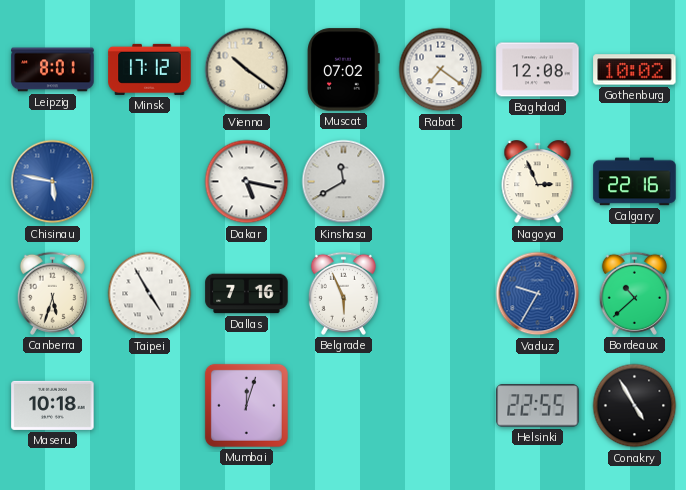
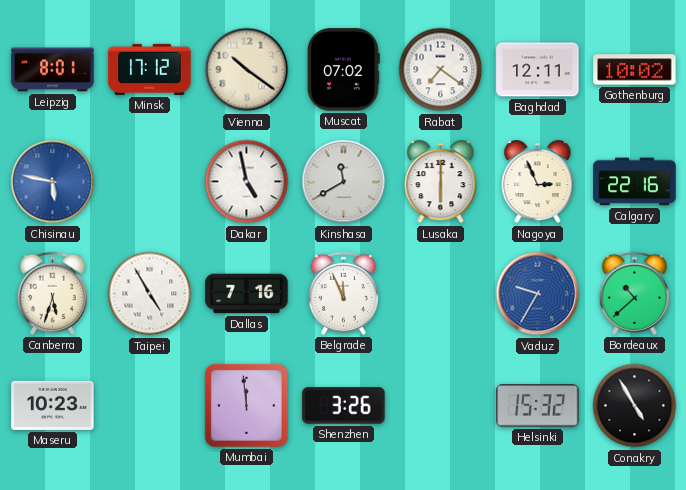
Baghdad: 12:08 -> 12:11 (538, 70)
Dakar: 5:17 -> 4:58 (247, 182)
Lusaka: none -> 6:00 (441, 182)
Belgrade: 5:56 -> 11:56 (343, 293)
Maseru: 10:18 -> 10:23 (53, 405)
Mumbai: 12:03 -> 11:59 (246, 405)
Shenzhen: none -> 3:26 (344, 406)
Helsinki: 22:55 -> 15:32 (538, 406)
